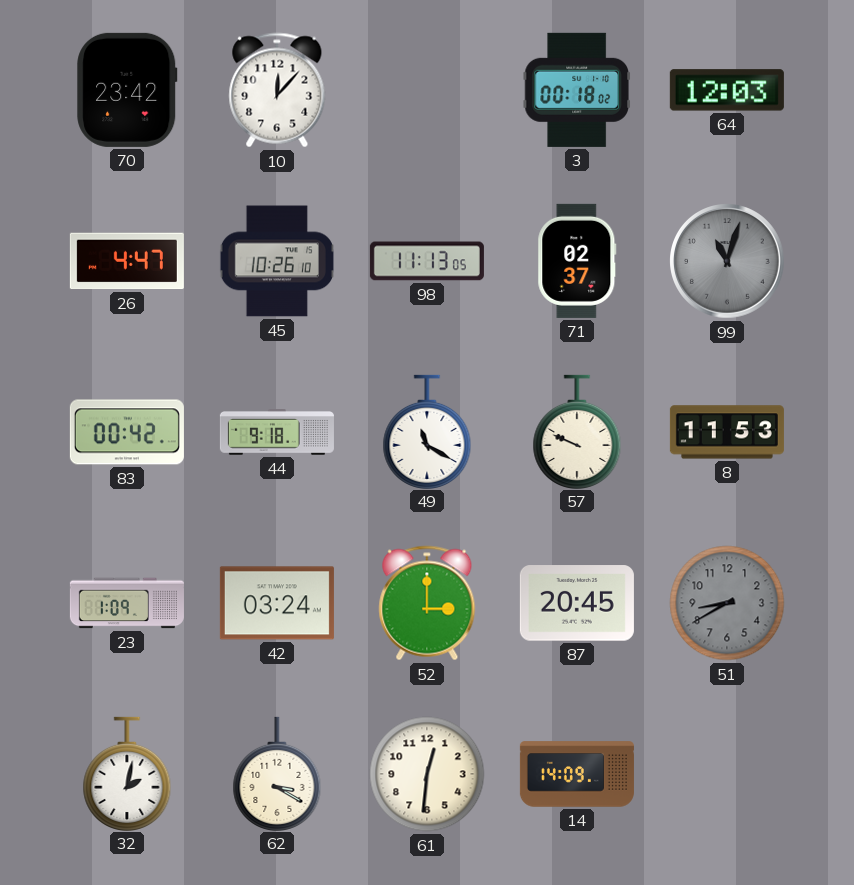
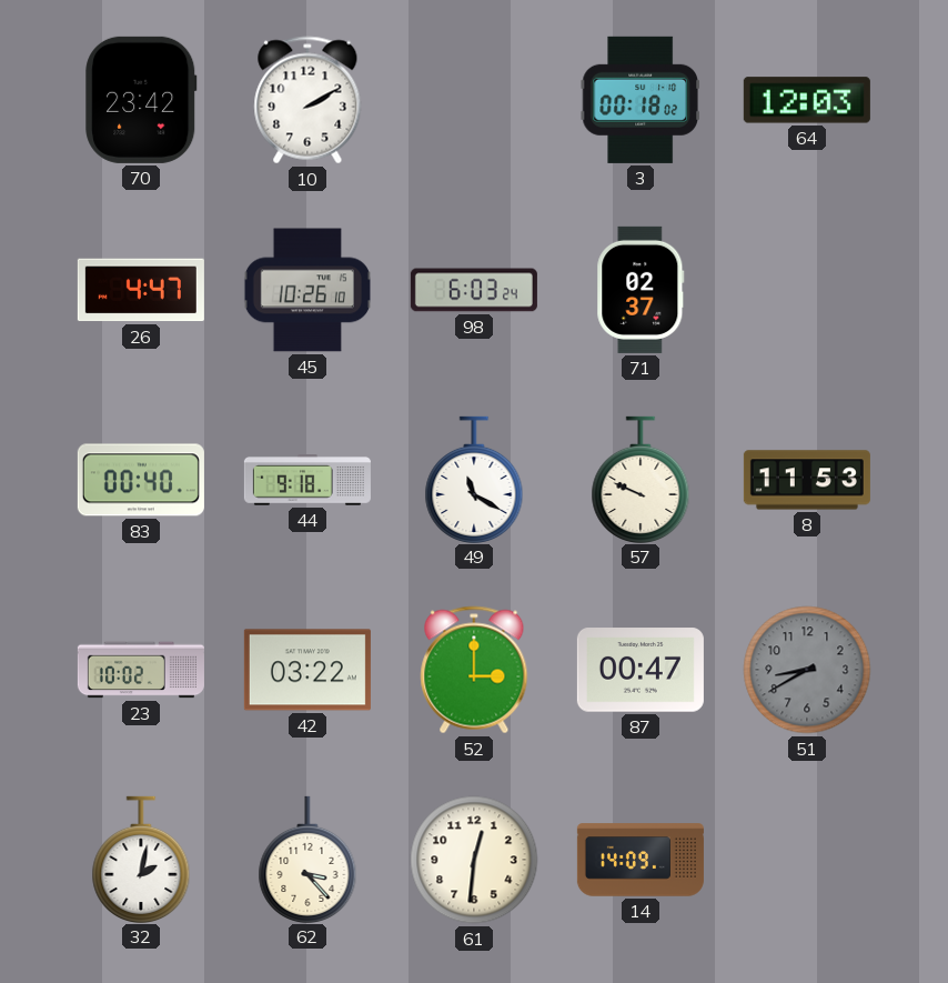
10: 12:07 -> 2:10 (307, 100)
98: 11:13 -> 6:03 (474, 290)
99: 11:03 -> none (728, 262)
83: 00:42 -> 00:40 (141, 480)
23: 1:09 -> 10:02 (141, 670)
42: 03:24 -> 03:22 (307, 670)
87: 20:45 -> 00:47 (641, 670)
62: 3:20 -> 3:23 (307, 859)
